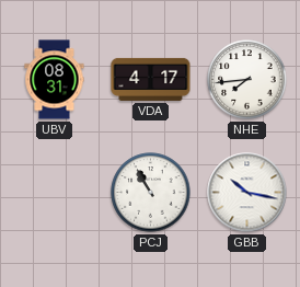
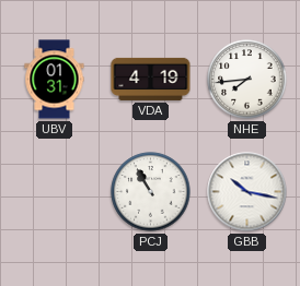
UBV: 08:31 -> 01:31 (55, 80)
VDA: 4:17 -> 4:19 (151, 79)
